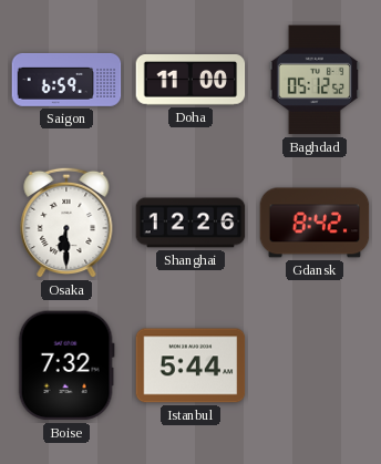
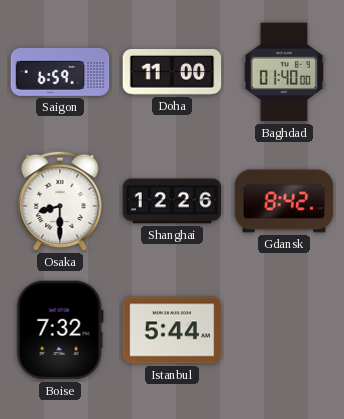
Baghdad: 05:12 -> 01:40 (284, 72)
Osaka: 6:30 -> 8:30 (60, 201)
